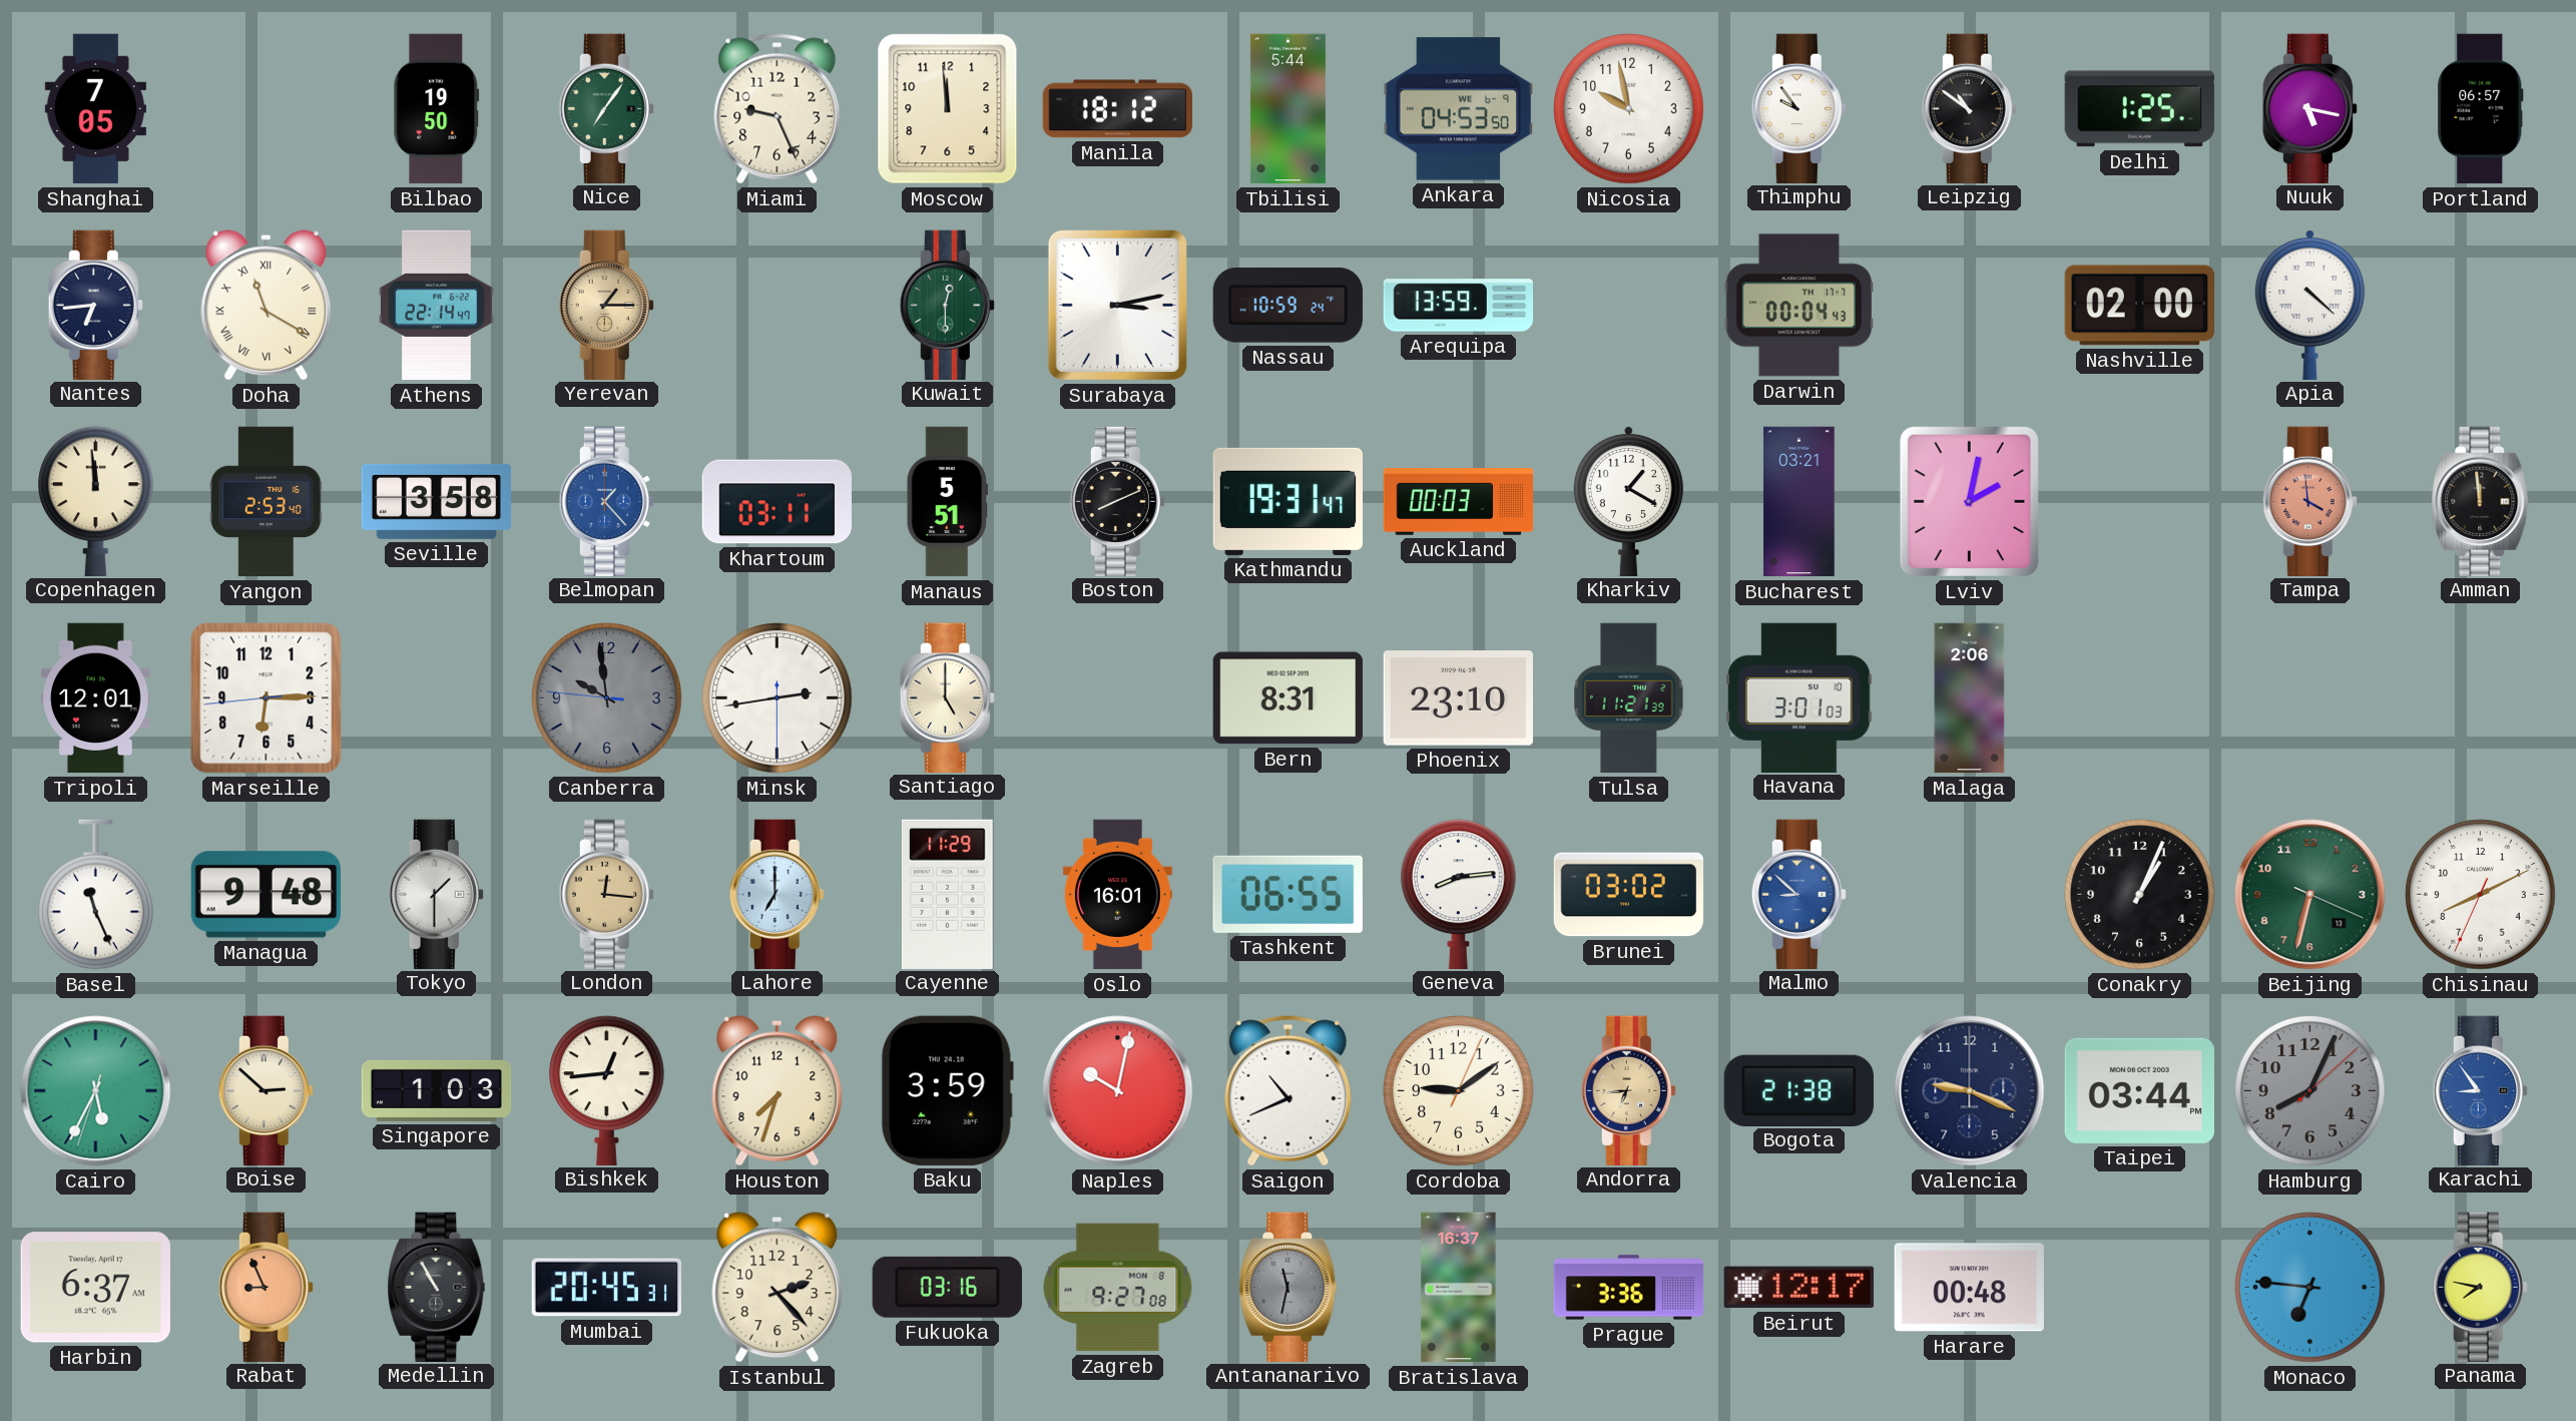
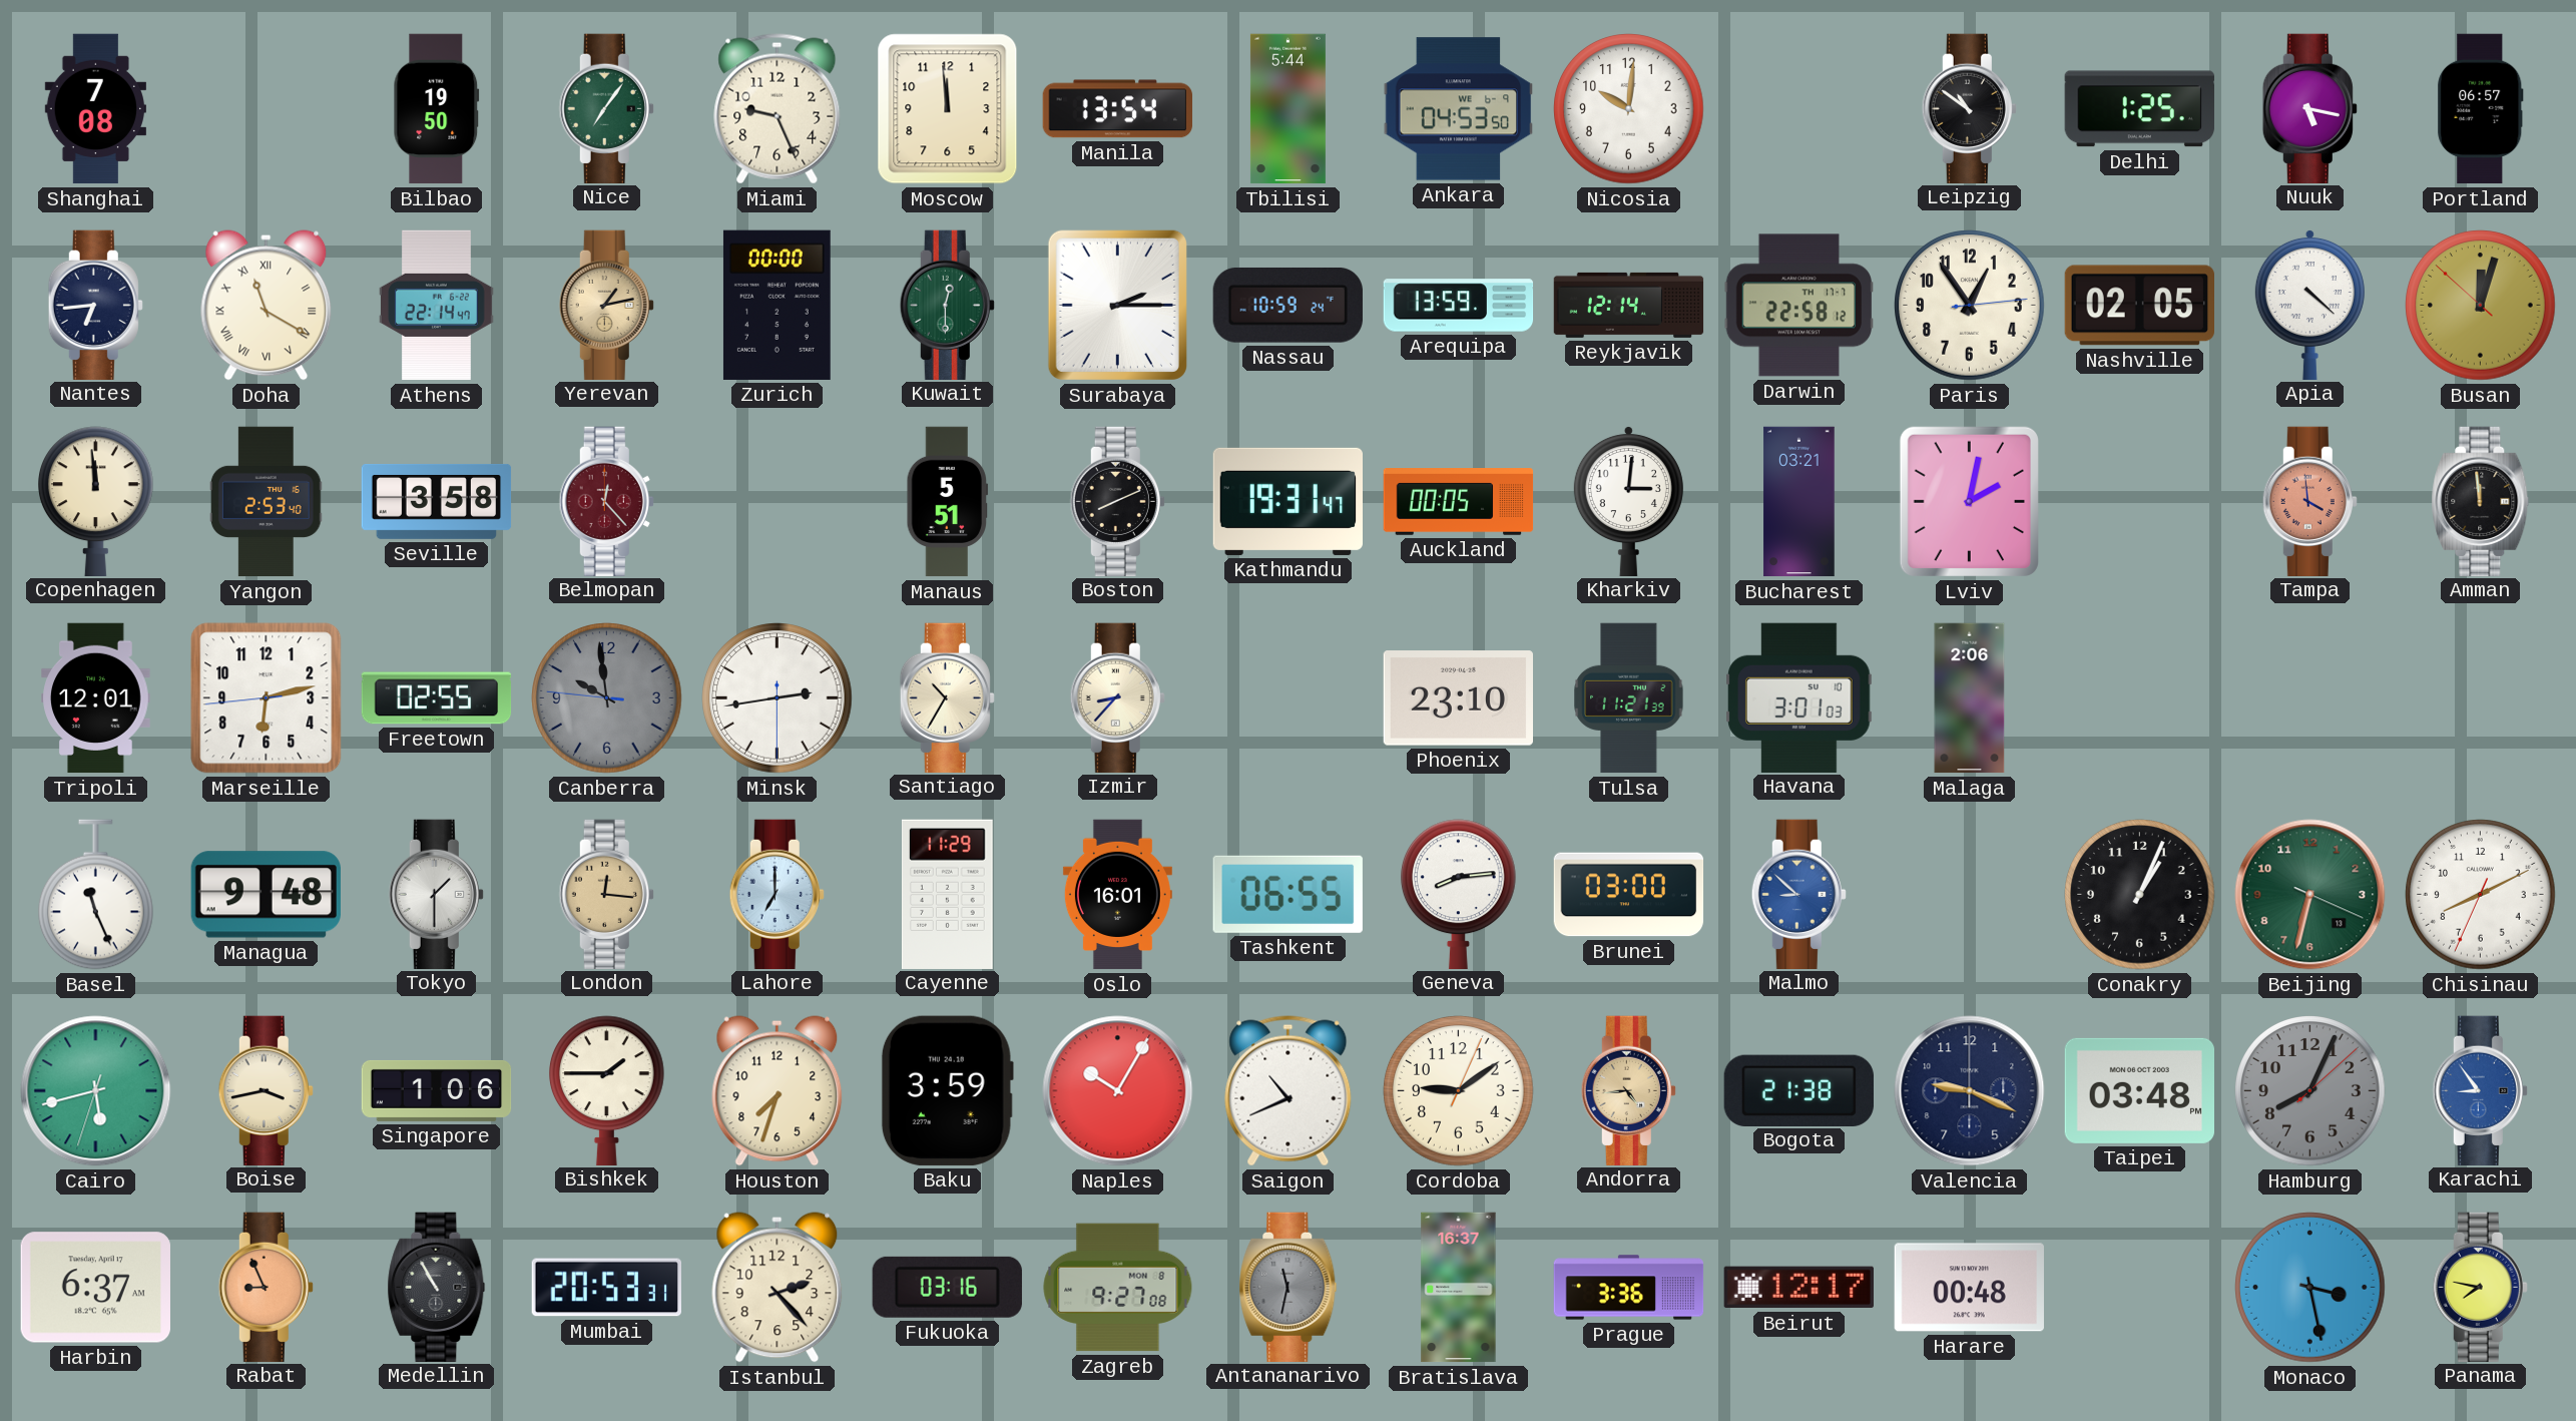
Shanghai: 7:05 -> 7:08 (95, 109)
Manila: 18:12 -> 13:54 (1117, 109)
Nicosia: 9:58 -> 10:01 (1629, 109)
Thimphu: 9:54 -> none (1798, 108)
Yerevan: 1:15 -> 1:13 (606, 305)
Zurich: none -> 00:00 (777, 305)
Surabaya: 3:13 -> 2:15 (1117, 305)
Reykjavik: none -> 12:14 (1629, 305)
Darwin: 00:04 -> 22:58 (1799, 306)
Paris: none -> 12:54 (1970, 306)
Nashville: 02:00 -> 02:05 (2139, 306)
Busan: none -> 12:02 (2481, 306)
Belmopan: 1:23 -> 12:23 (606, 501)
Belmopan dial: blue -> burgundy (606, 501)
Khartoum: 03:11 -> none (777, 502)
Auckland: 00:03 -> 00:05 (1459, 502)
Kharkiv: 1:20 -> 3:01 (1628, 500)
Marseille: 6:14 -> 6:12 (267, 698)
Freetown: none -> 02:55 (437, 698)
Santiago: 5:00 -> 10:35 (947, 697)
Izmir: none -> 8:37 (1117, 697)
Bern: 8:31 -> none (1287, 698)
Brunei: 03:02 -> 03:00 (1629, 895)
Cairo: 5:34 -> 5:42 (96, 1091)
Boise: 2:52 -> 3:43 (266, 1090)
Singapore: 1:03 -> 1:06 (437, 1090)
Bishkek: 12:44 -> 1:45 (607, 1090)
Naples: 10:02 -> 10:05 (1118, 1091)
Andorra: 6:44 -> 4:44 (1628, 1090)
Taipei: 03:44 -> 03:48 (2139, 1090)
Mumbai: 20:45 -> 20:53 (606, 1288)
Monaco: 6:46 -> 3:28 (2310, 1288)
